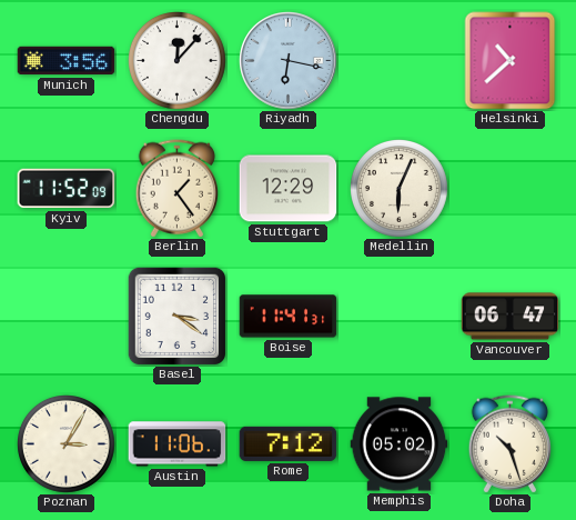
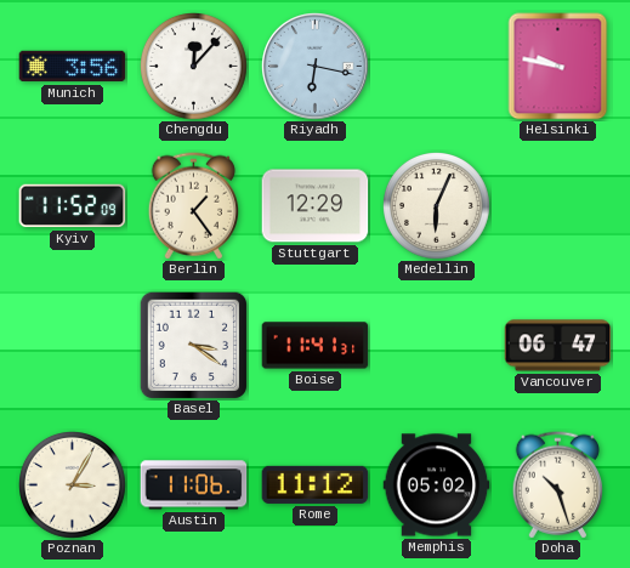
Helsinki: 10:38 -> 9:47 (558, 67)
Rome: 7:12 -> 11:12 (316, 484)
